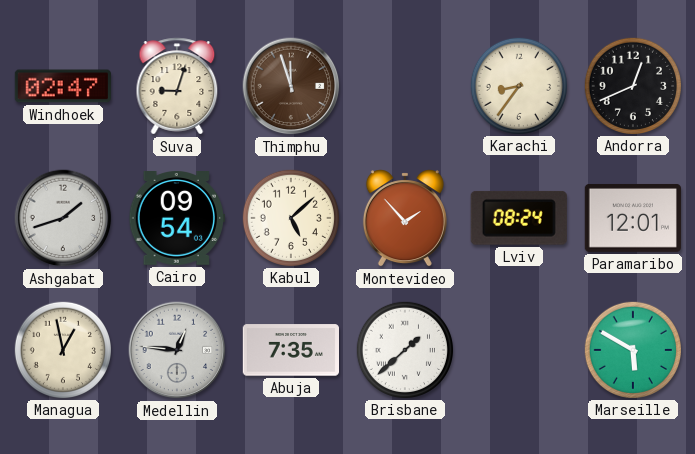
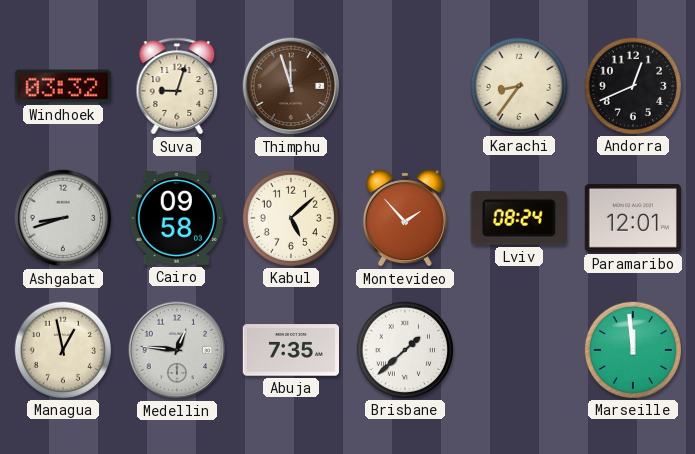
Windhoek: 02:47 -> 03:32 (63, 86)
Ashgabat: 1:42 -> 8:42 (63, 218)
Cairo: 09:54 -> 09:58 (176, 219)
Marseille: 5:50 -> 11:59 (632, 349)
